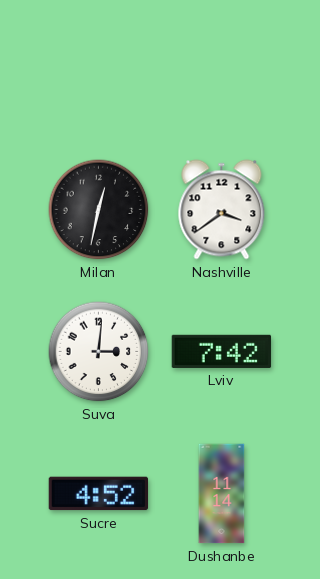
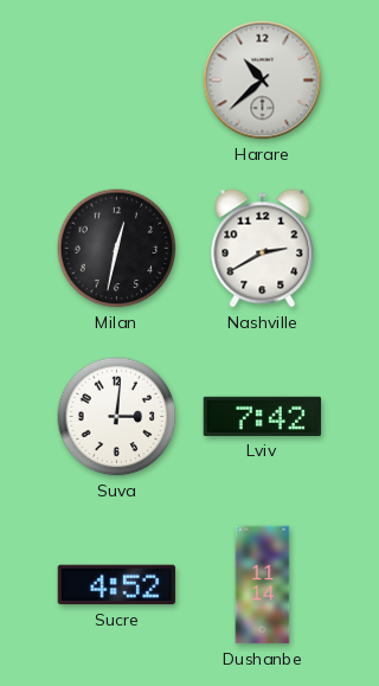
Harare: none -> 10:38 (263, 81)
Nashville: 3:39 -> 2:40 (263, 249)
